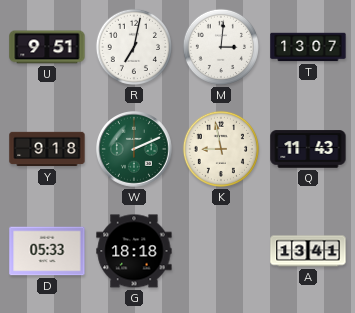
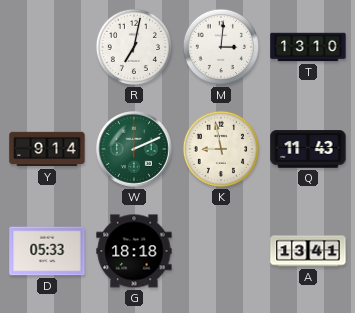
U: 9:51 -> none (47, 47)
T: 13:07 -> 13:10 (308, 47)
Y: 9:18 -> 9:14 (47, 149)
